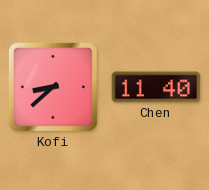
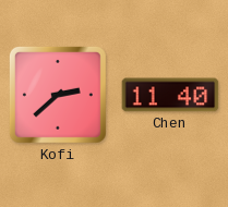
Kofi: 8:38 -> 2:38 (58, 95)
